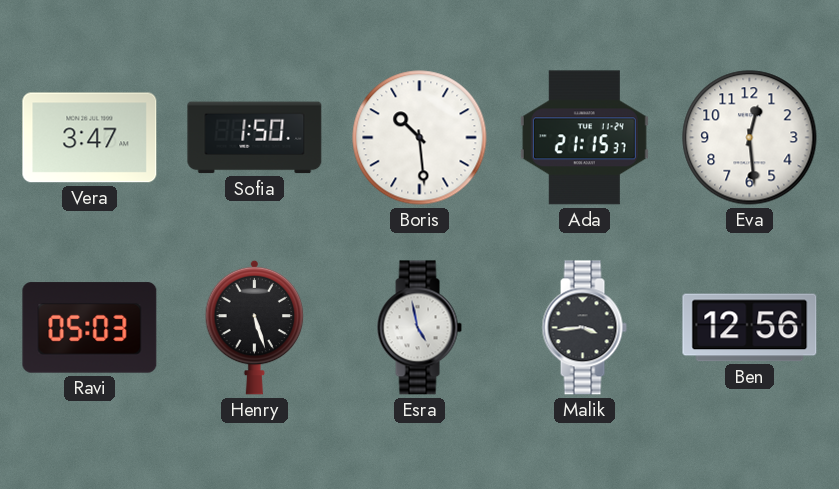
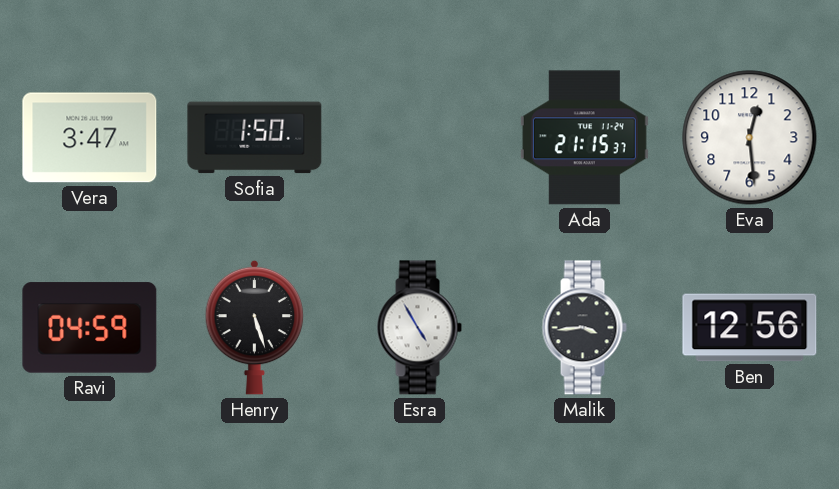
Boris: 10:29 -> none (420, 138)
Ravi: 05:03 -> 04:59 (90, 328)
Esra: 4:58 -> 4:55 (419, 328)
